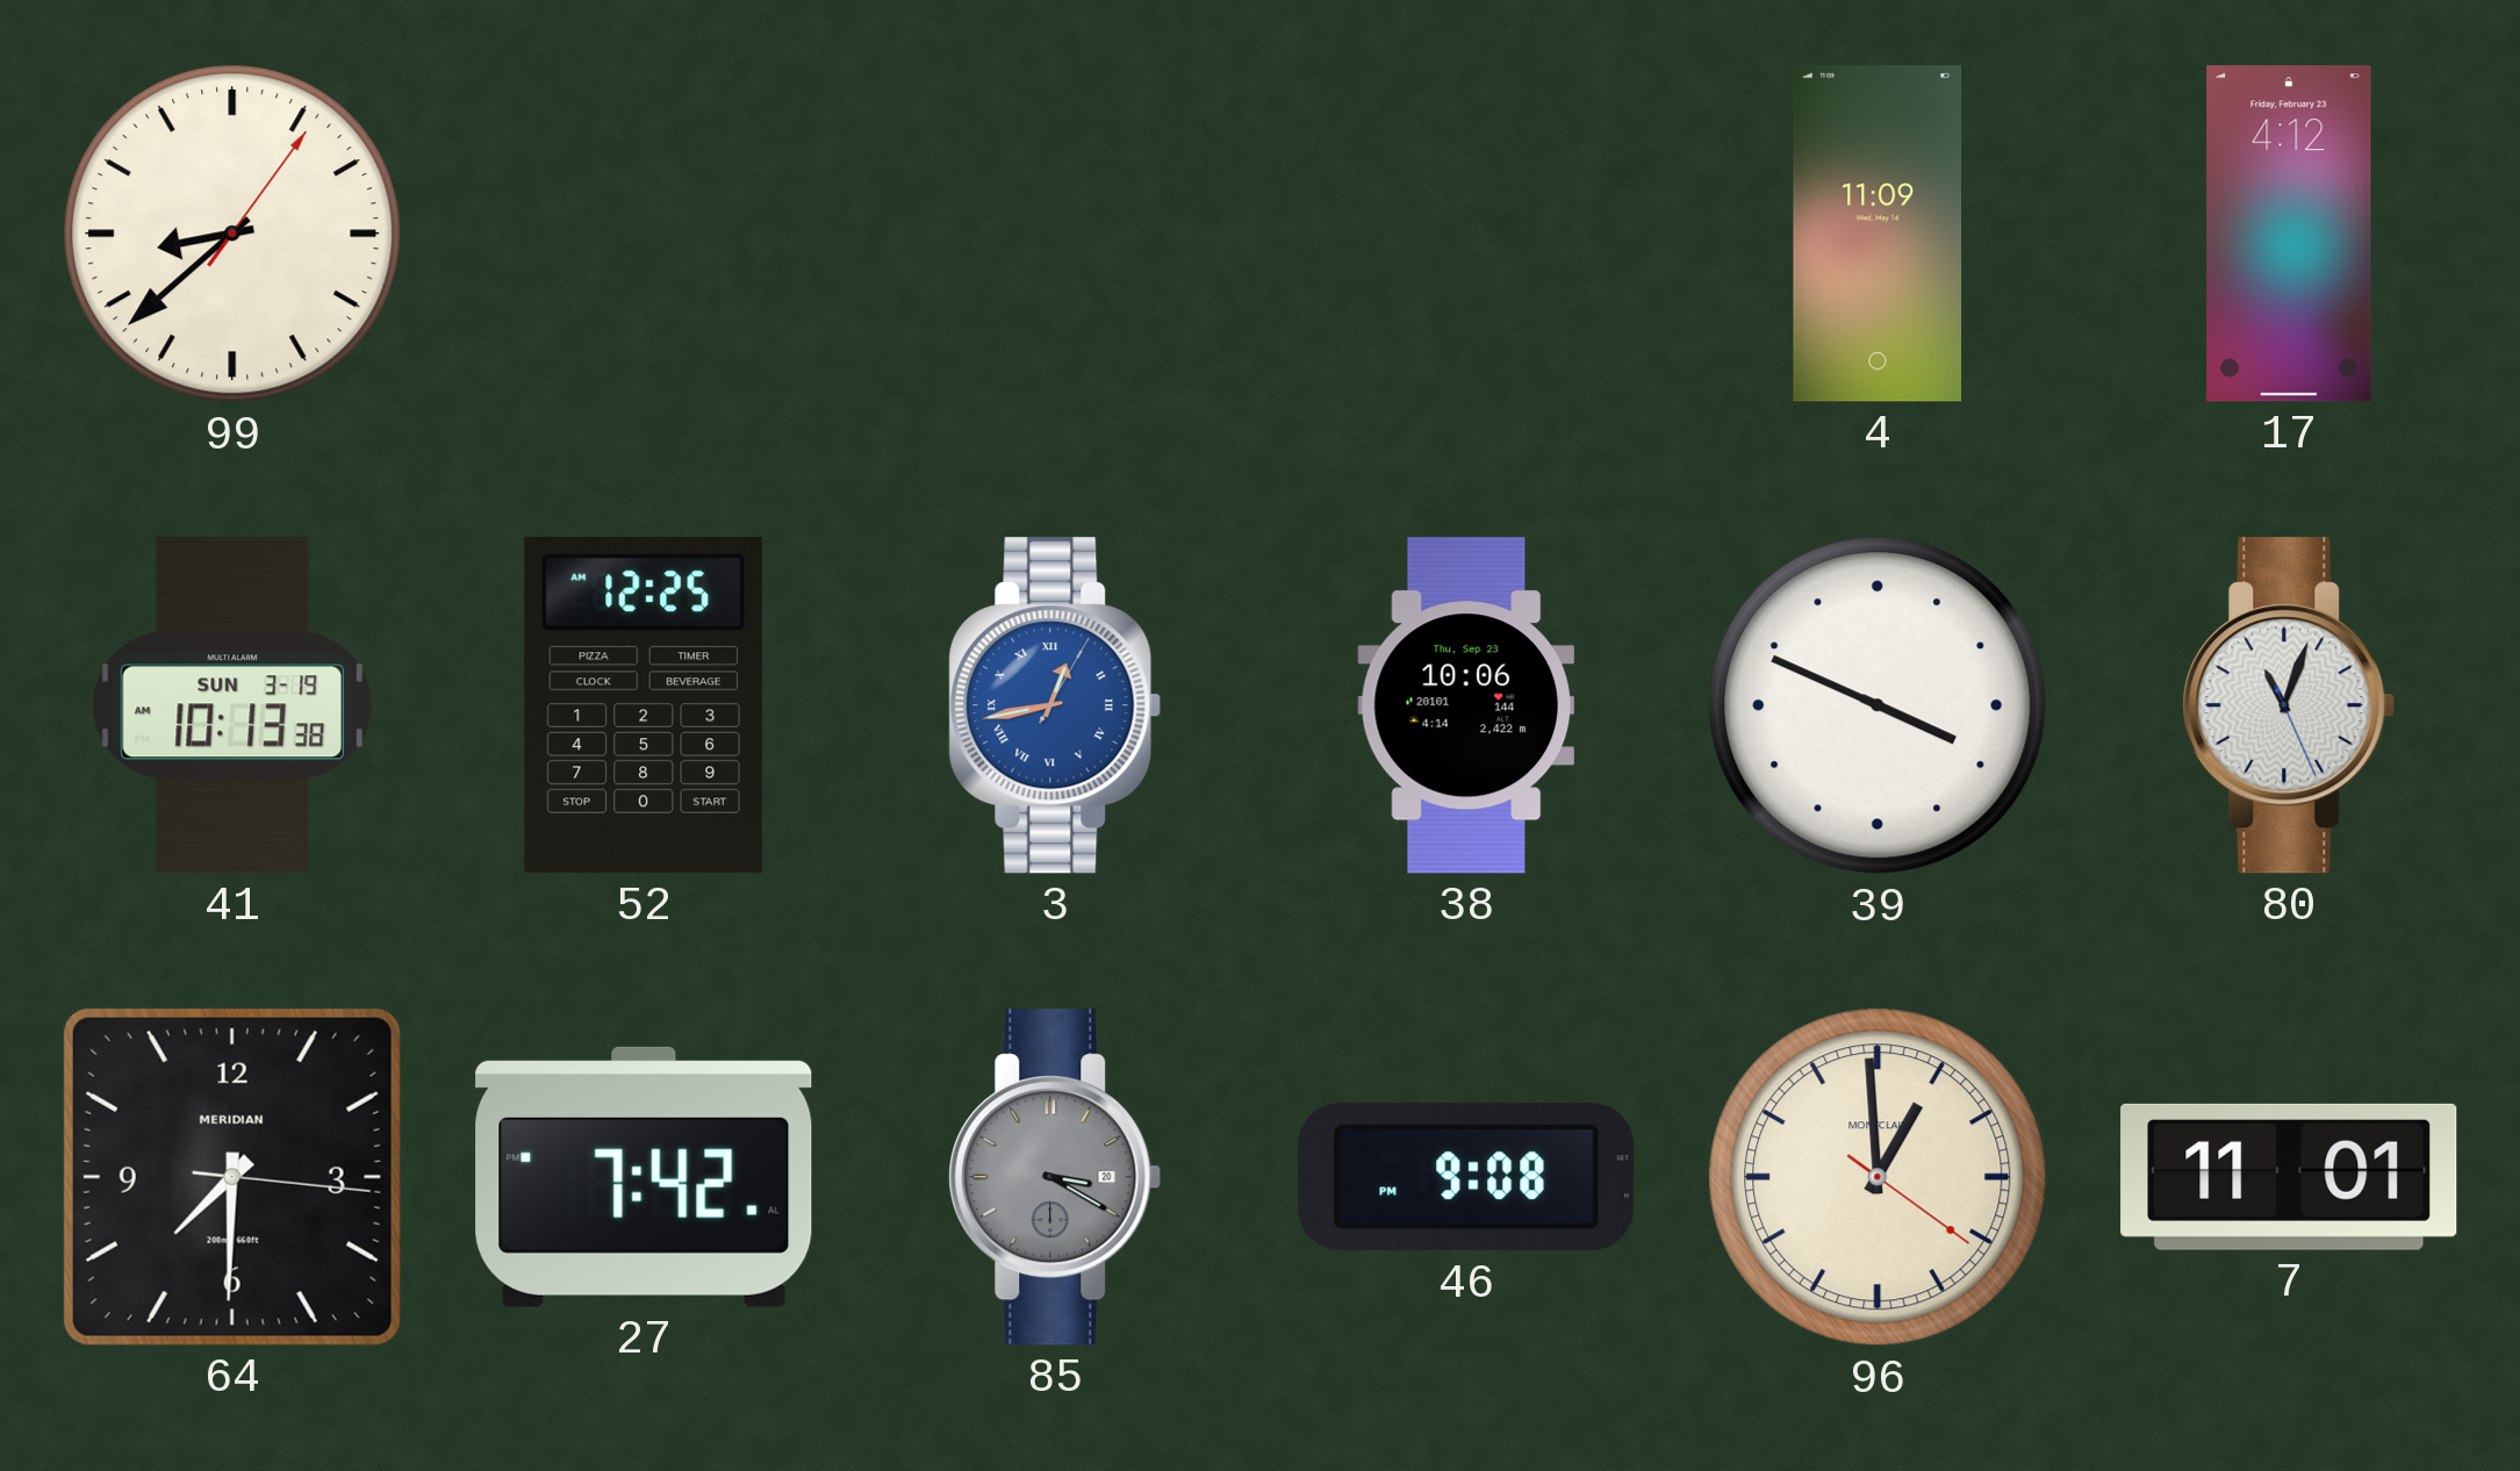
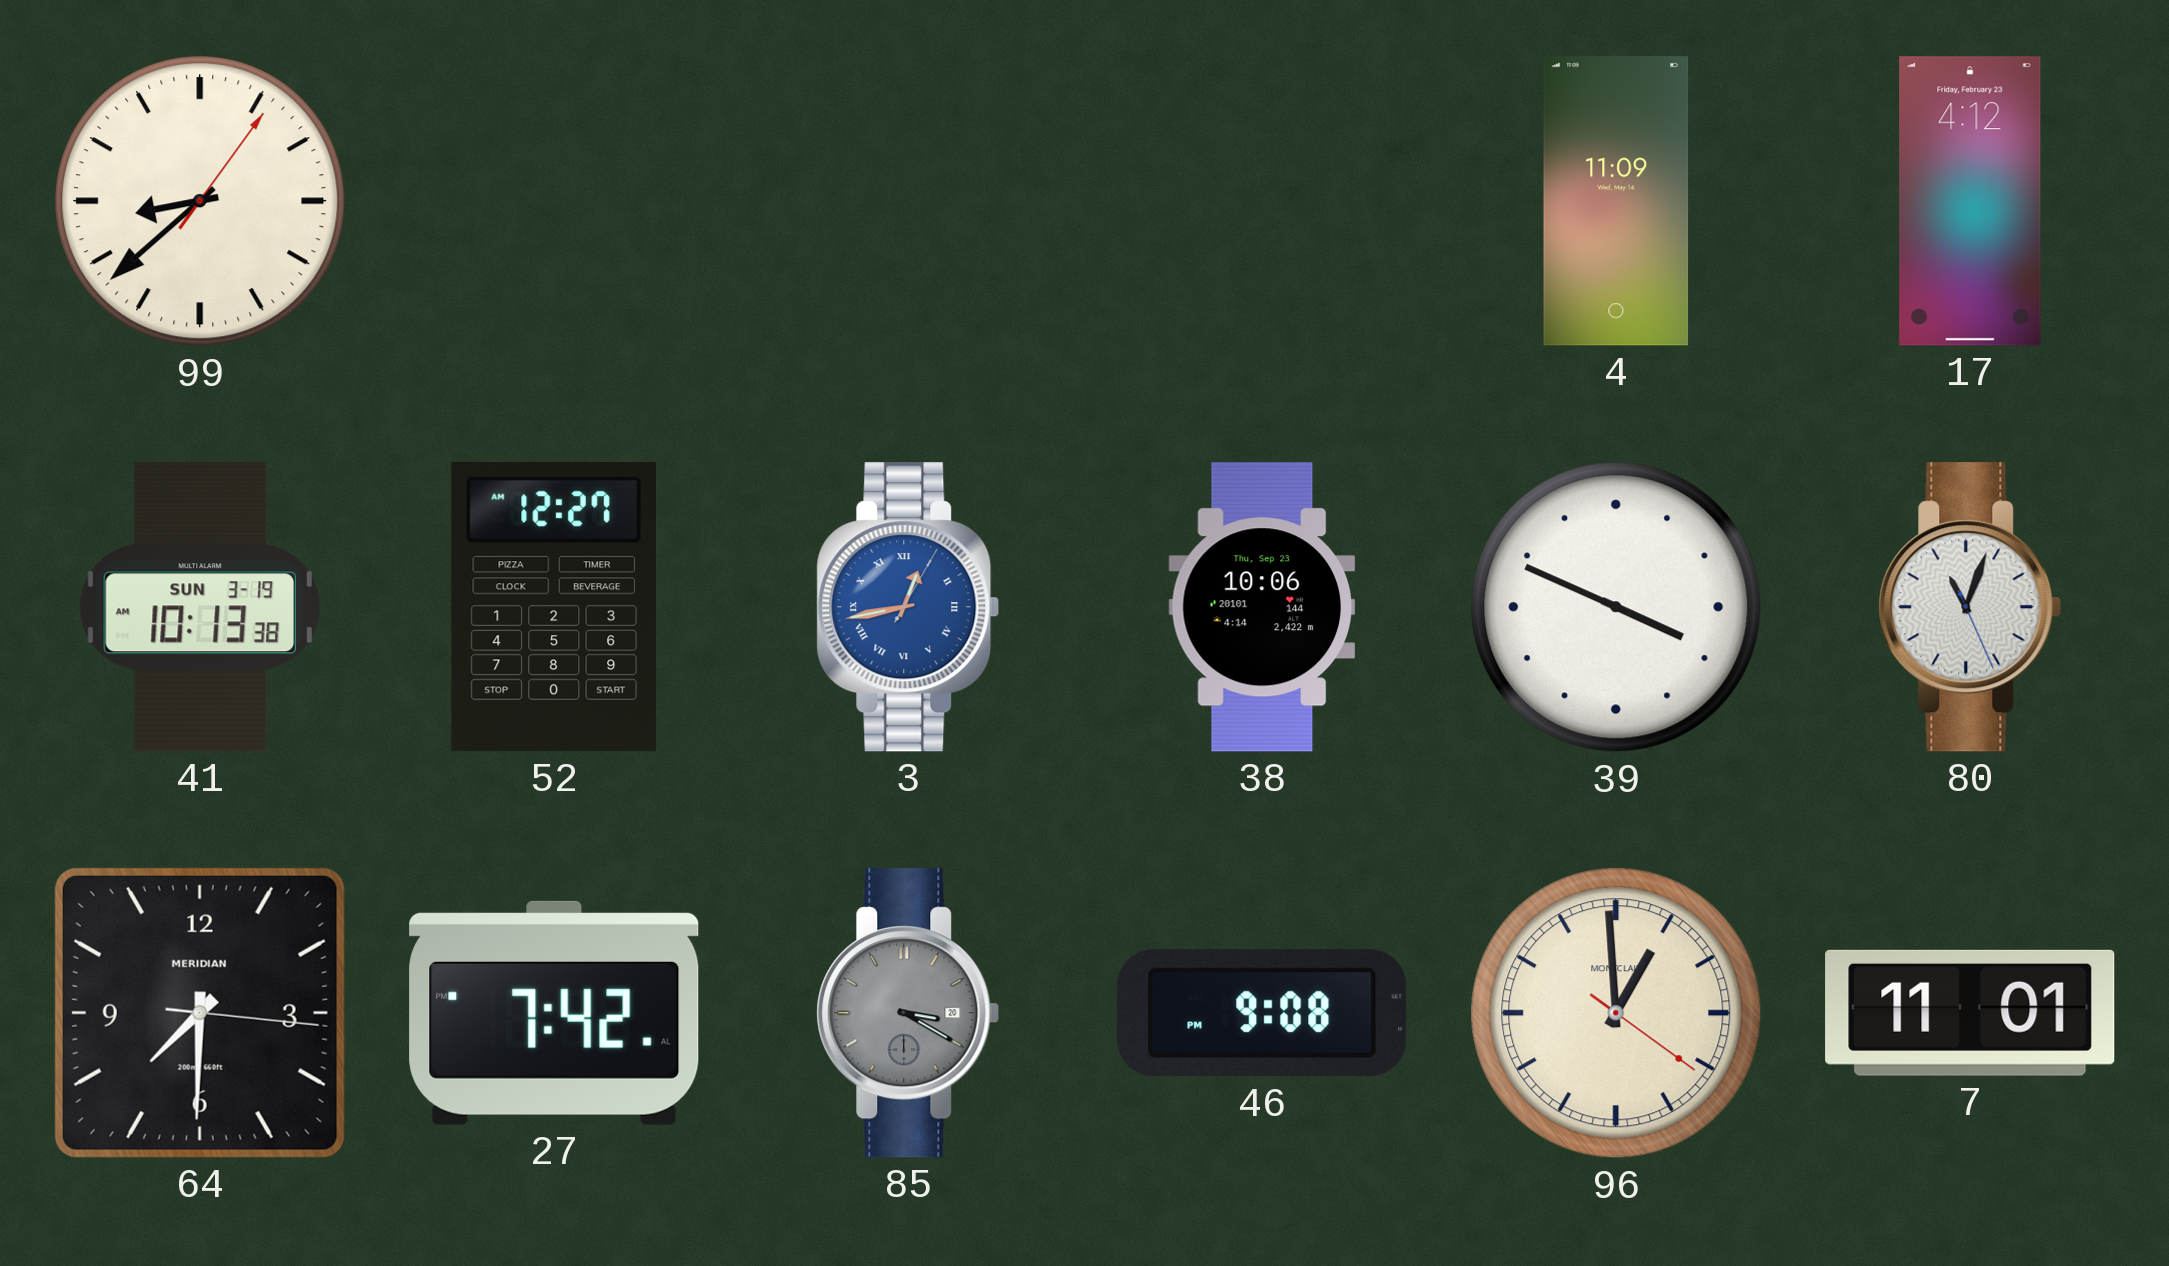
52: 12:25 -> 12:27 (554, 608)
